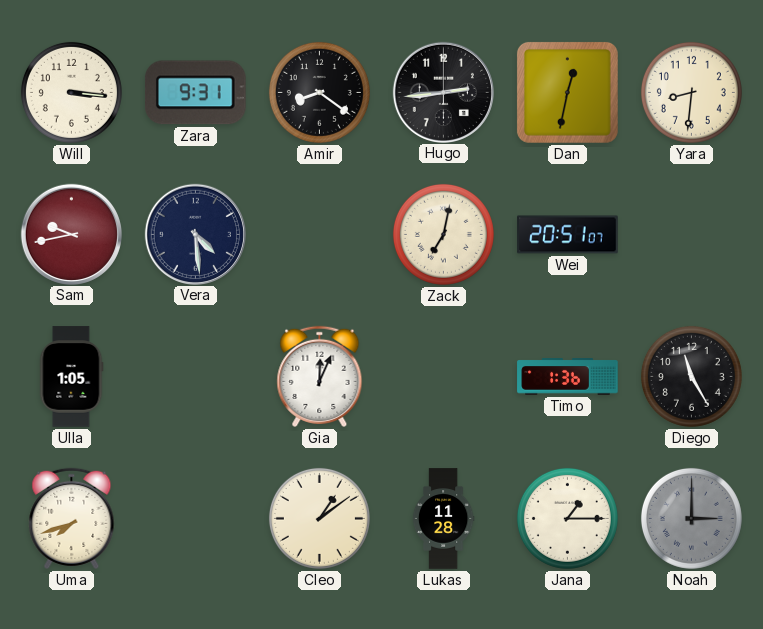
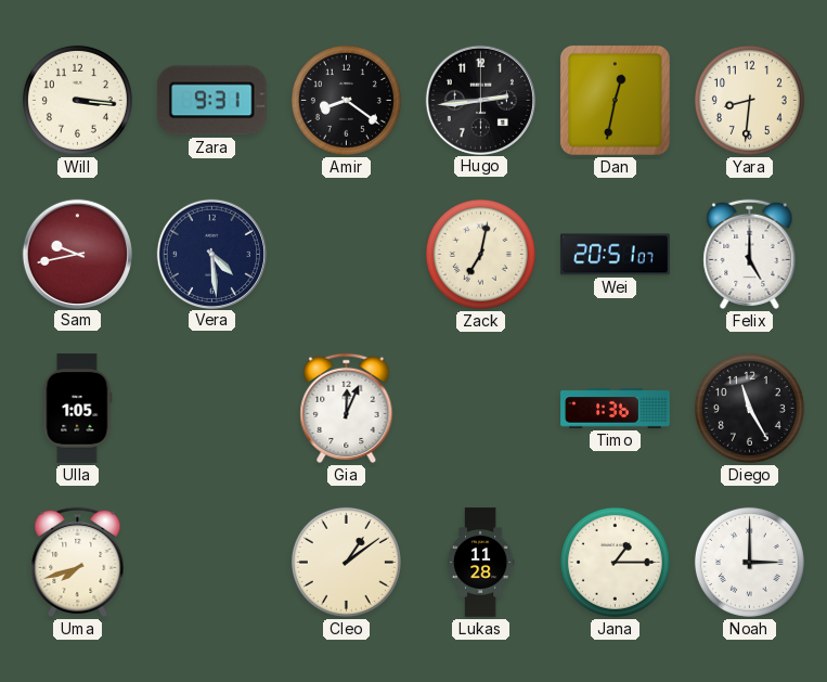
Felix: none -> 5:00 (750, 254)
Noah dial: grey -> white (749, 562)
